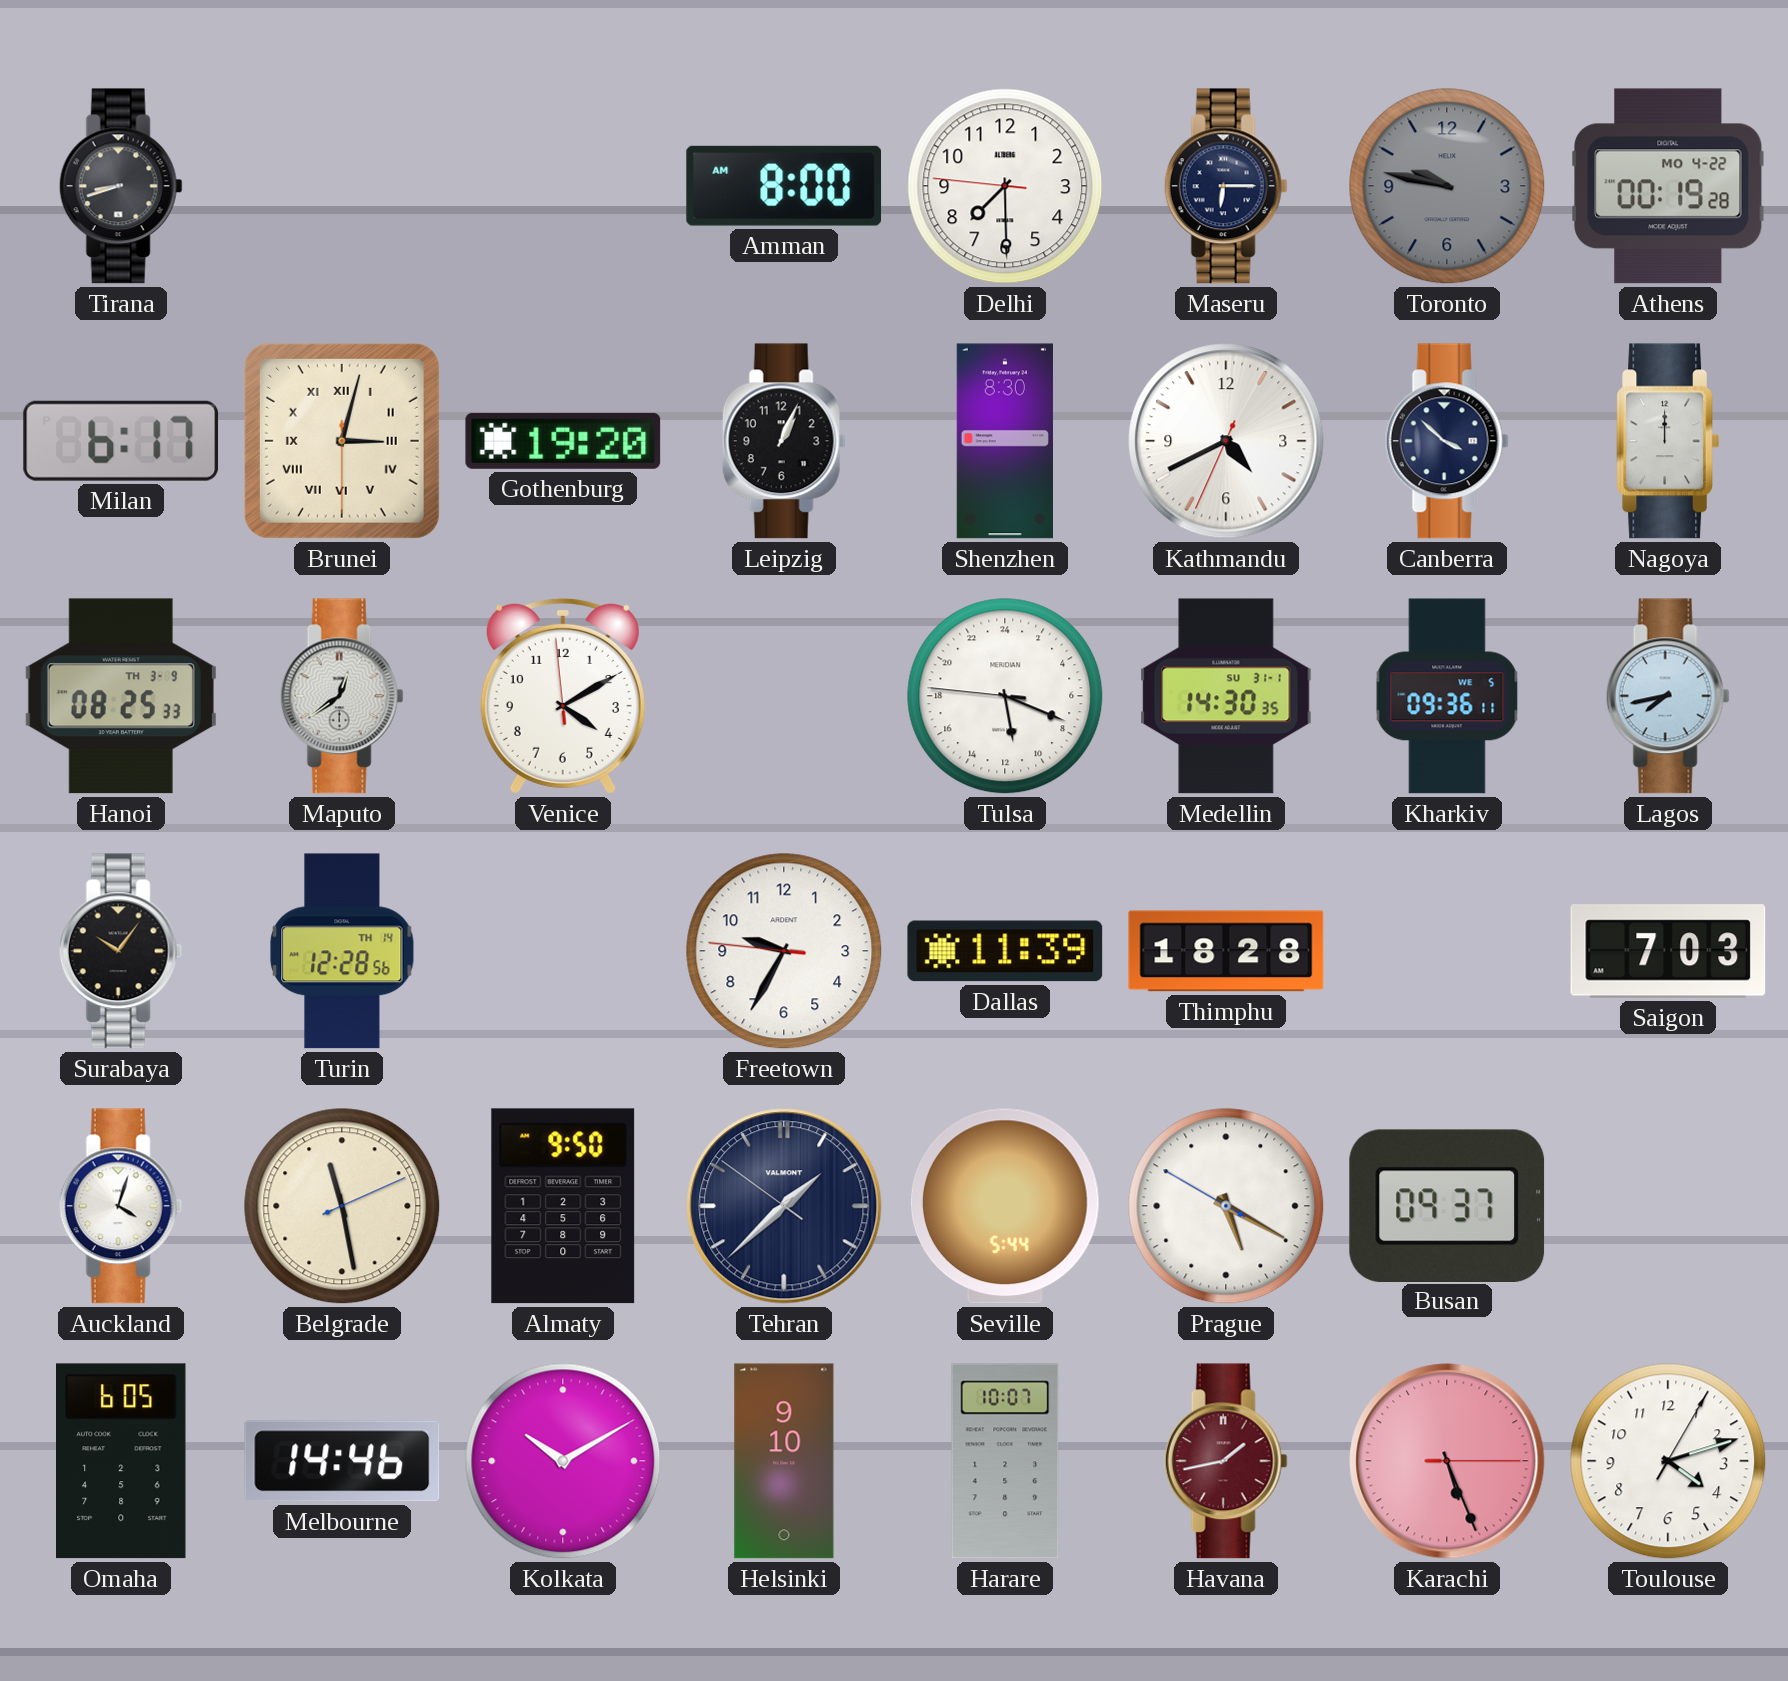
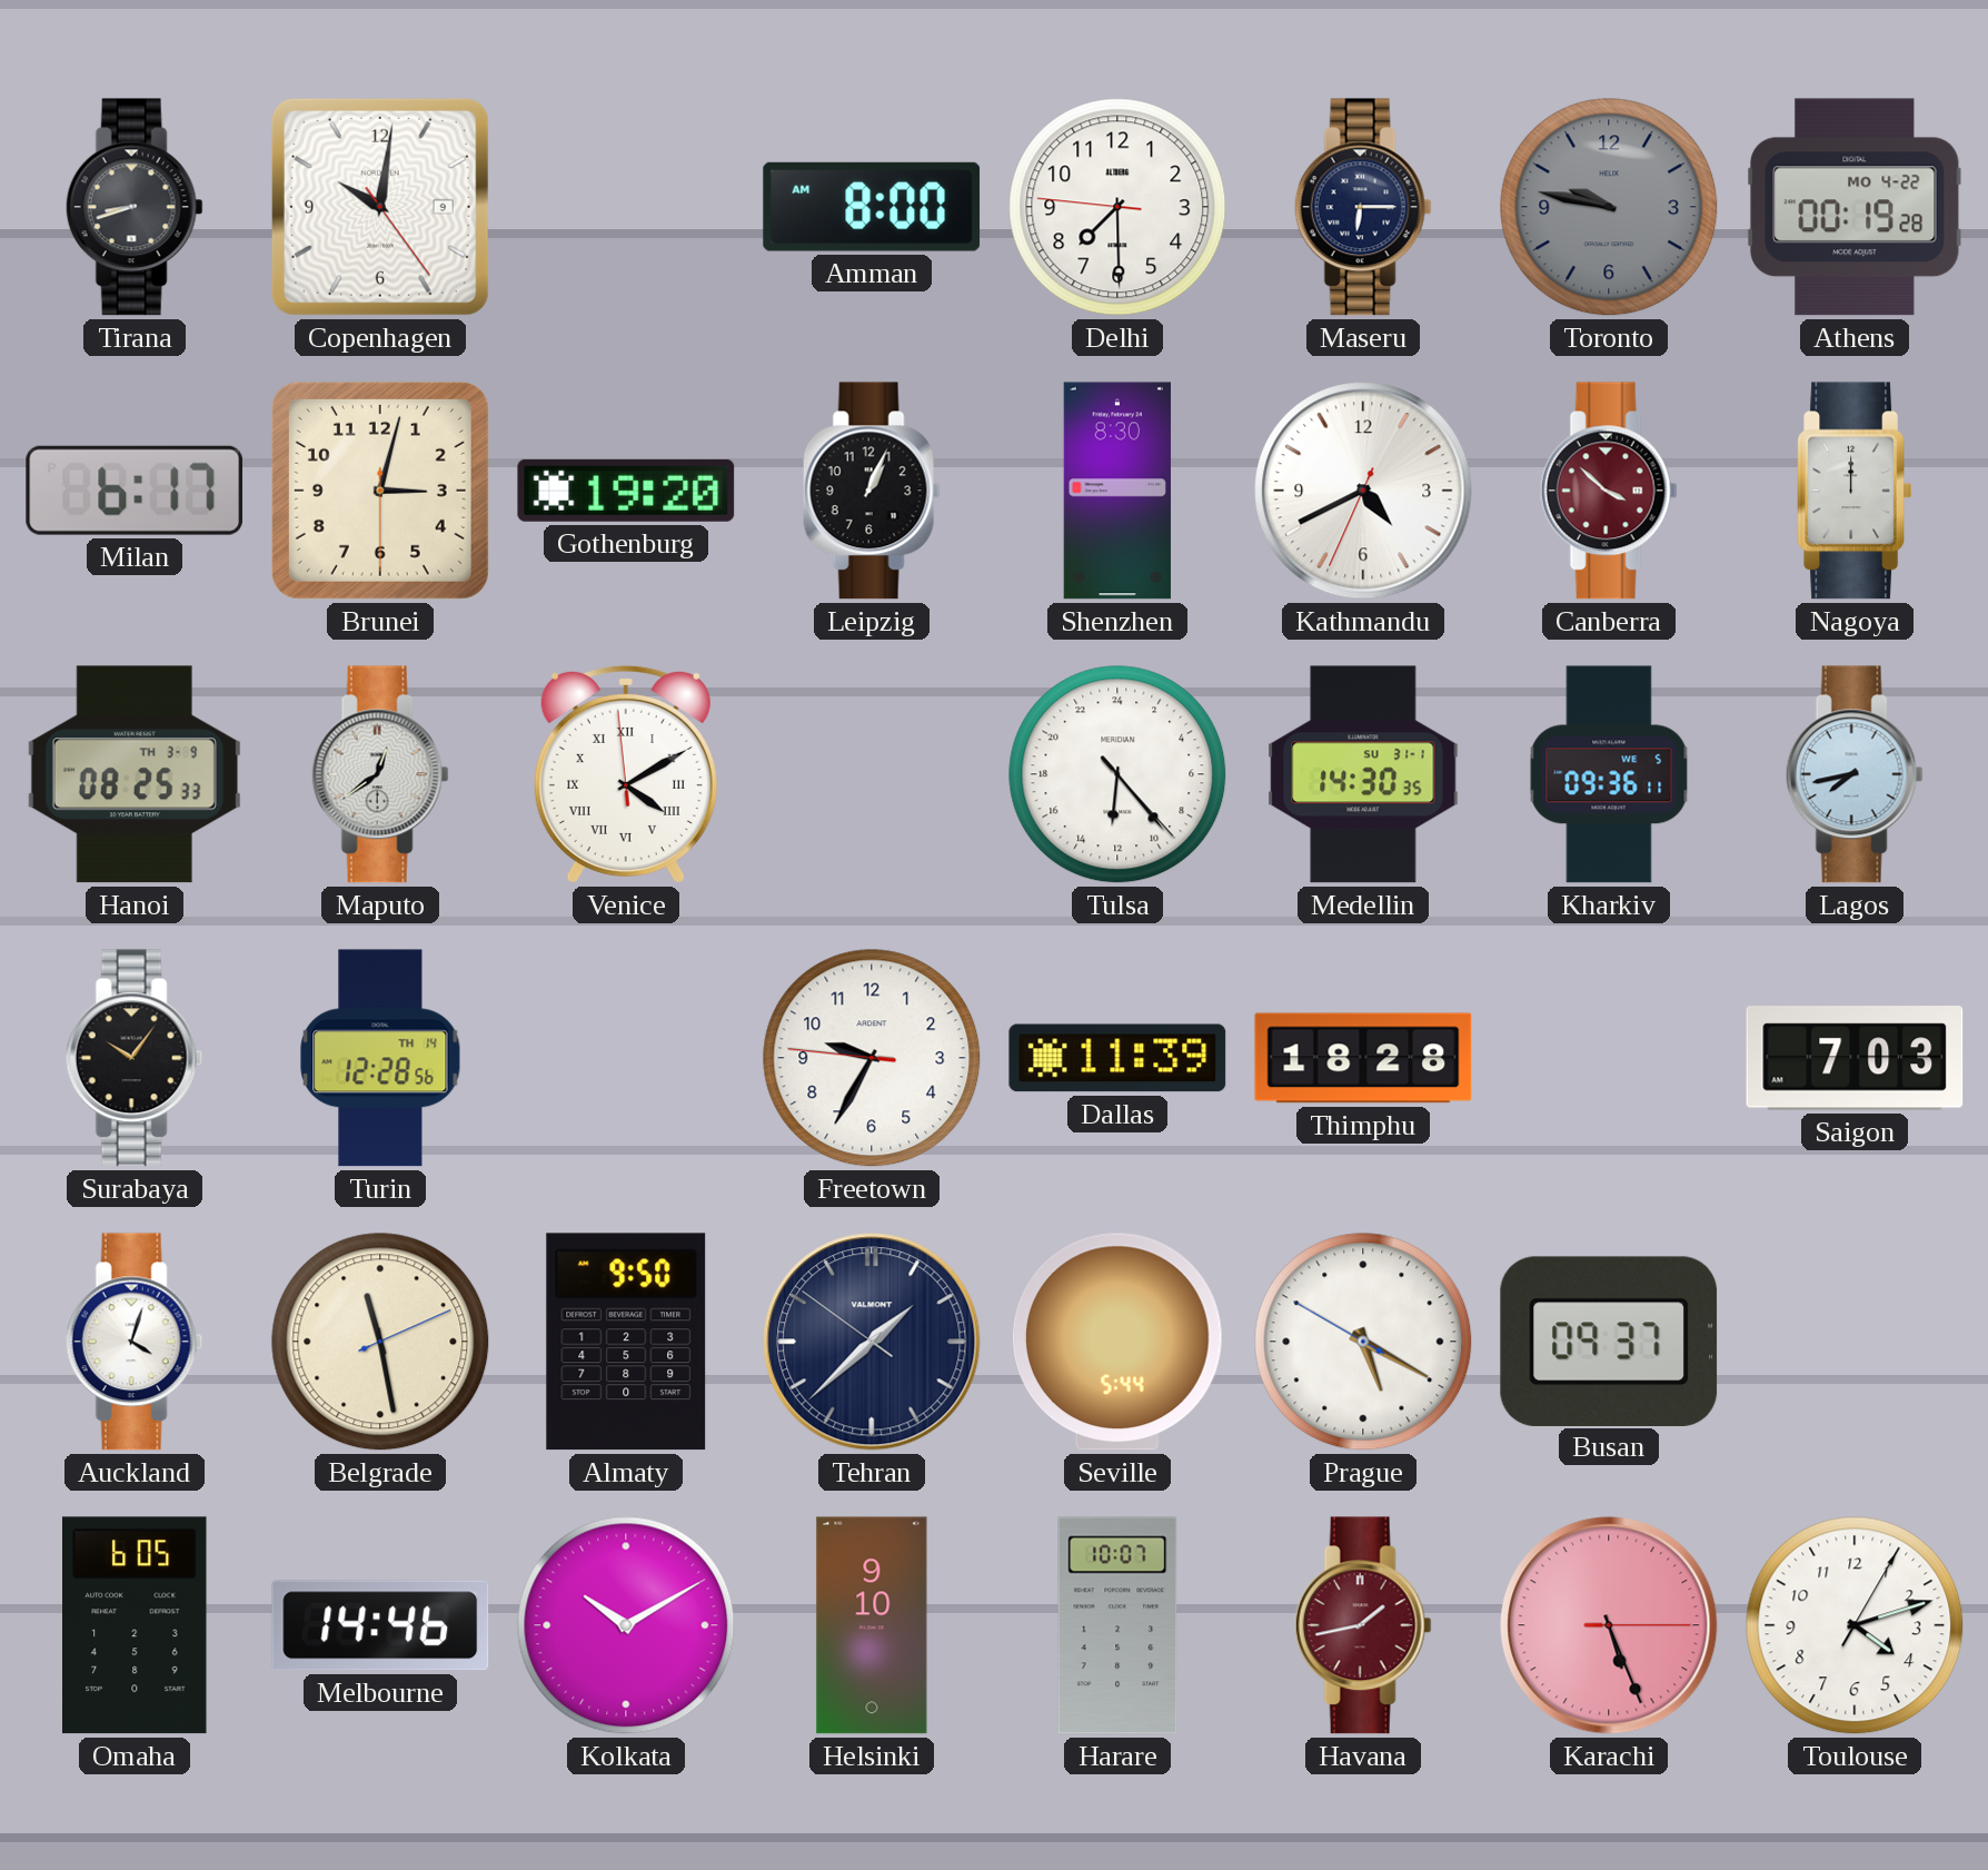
Copenhagen: none -> 10:01 (380, 207)
Brunei numerals: Roman -> Arabic (380, 491)
Canberra dial: navy -> burgundy (1609, 491)
Venice numerals: Arabic -> Roman (626, 774)
Tulsa: 11:18 -> 12:23 (1117, 774)
